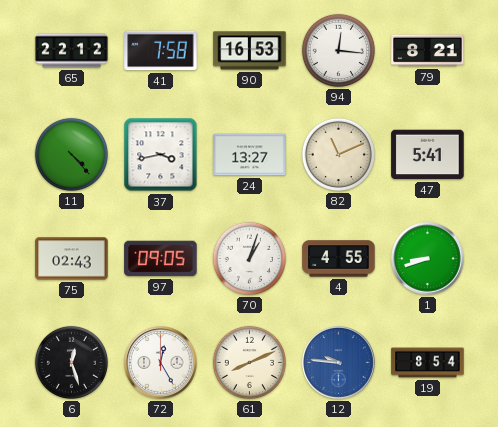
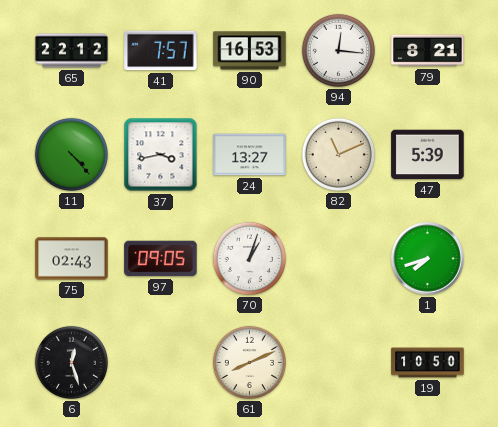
41: 7:58 -> 7:57 (161, 51)
47: 5:41 -> 5:39 (428, 155)
4: 4:55 -> none (339, 259)
1: 8:42 -> 7:42 (428, 259)
72: 12:25 -> none (161, 363)
12: 9:46 -> none (339, 363)
19: 8:54 -> 10:50 (428, 363)
